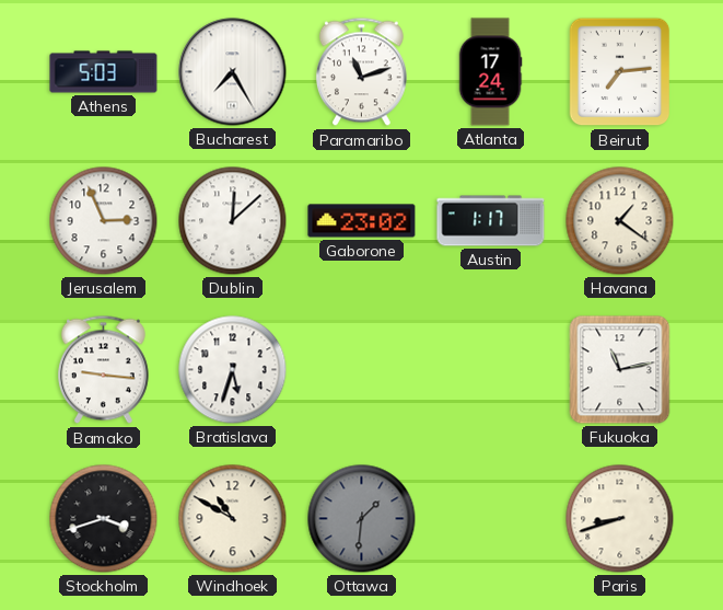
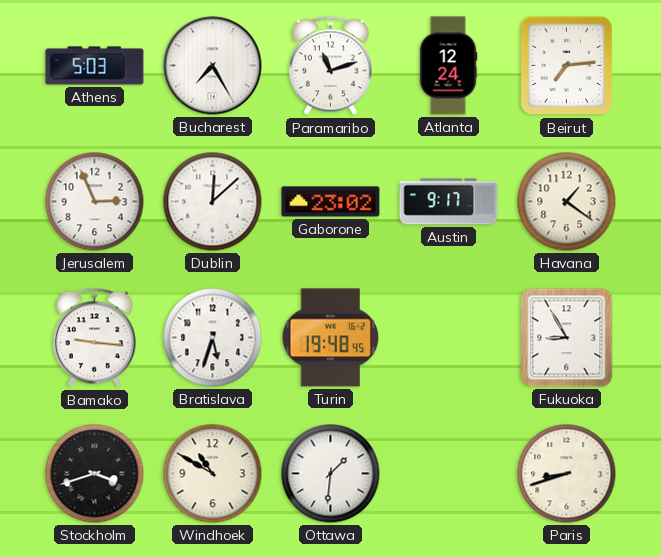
Atlanta: 17:24 -> 12:24 (448, 66)
Austin: 1:17 -> 9:17 (449, 202)
Turin: none -> 19:48 (331, 338)
Fukuoka: 11:13 -> 8:55 (567, 338)
Ottawa dial: grey -> white (331, 474)
